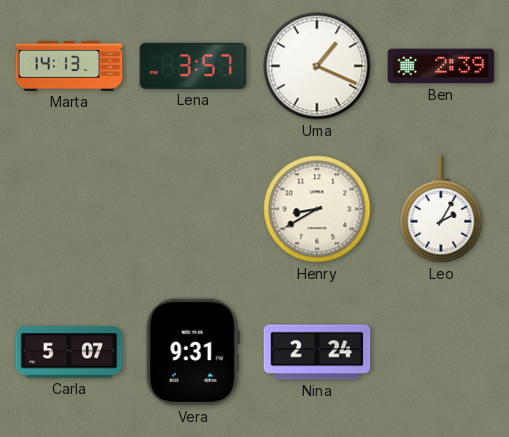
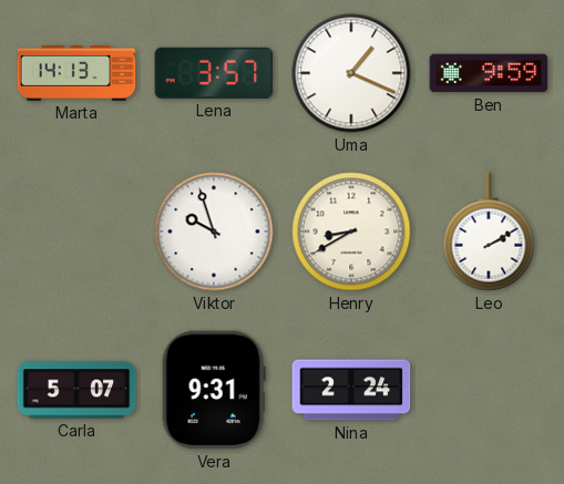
Ben: 2:39 -> 9:59 (489, 73)
Viktor: none -> 9:57 (214, 231)
Leo: 2:05 -> 2:10 (489, 231)
